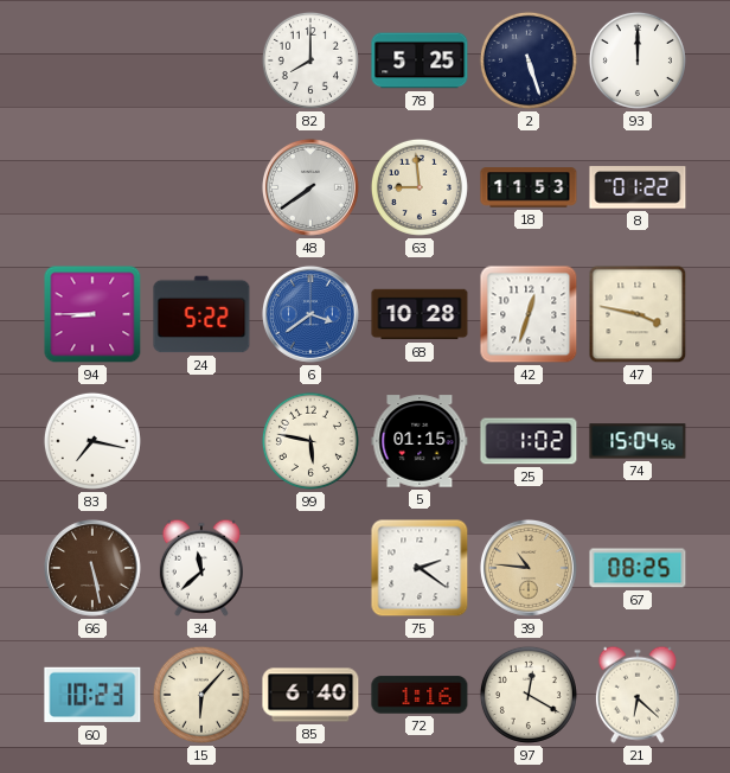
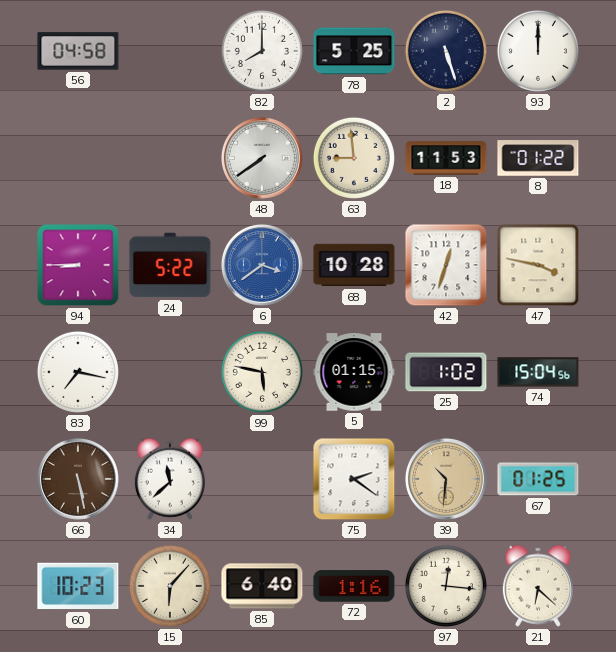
56: none -> 04:58 (78, 51)
39: 10:46 -> 10:31 (446, 479)
67: 08:25 -> 01:25 (538, 479)
97: 12:20 -> 12:16 (446, 586)
